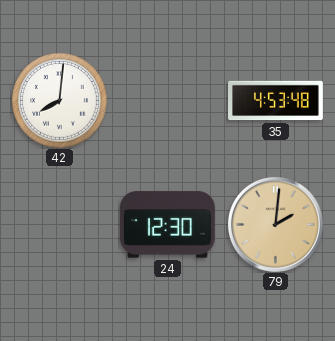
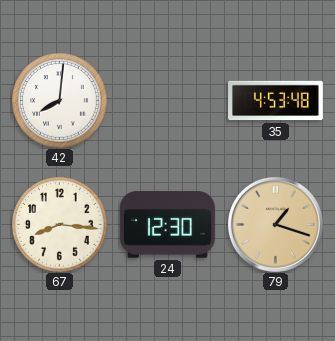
67: none -> 8:16 (59, 224)
79: 2:01 -> 1:18 (275, 224)
